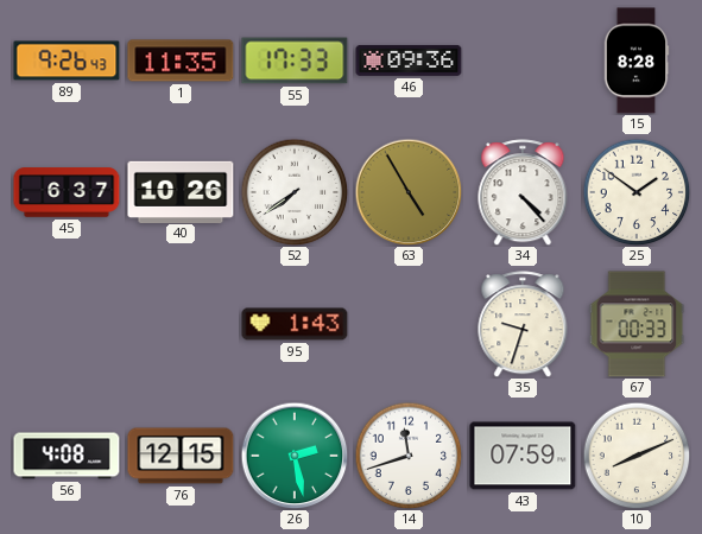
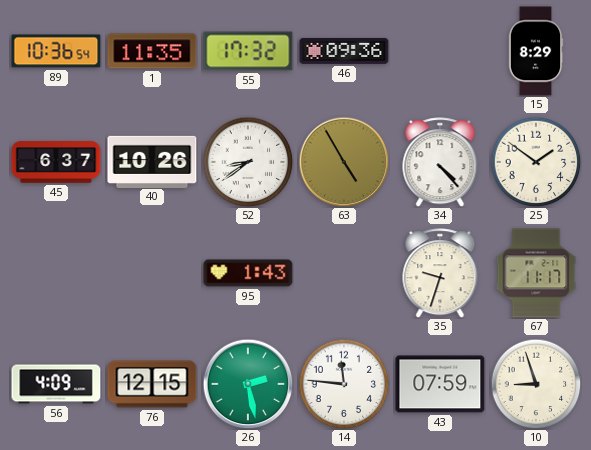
89: 9:26 -> 10:36 (56, 51)
55: 17:33 -> 17:32 (248, 51)
15: 8:28 -> 8:29 (536, 51)
52: 7:39 -> 8:39 (248, 162)
67: 00:33 -> 11:17 (536, 273)
56: 4:08 -> 4:09 (56, 384)
14: 11:42 -> 11:46 (344, 384)
10: 8:11 -> 8:57 (536, 384)
